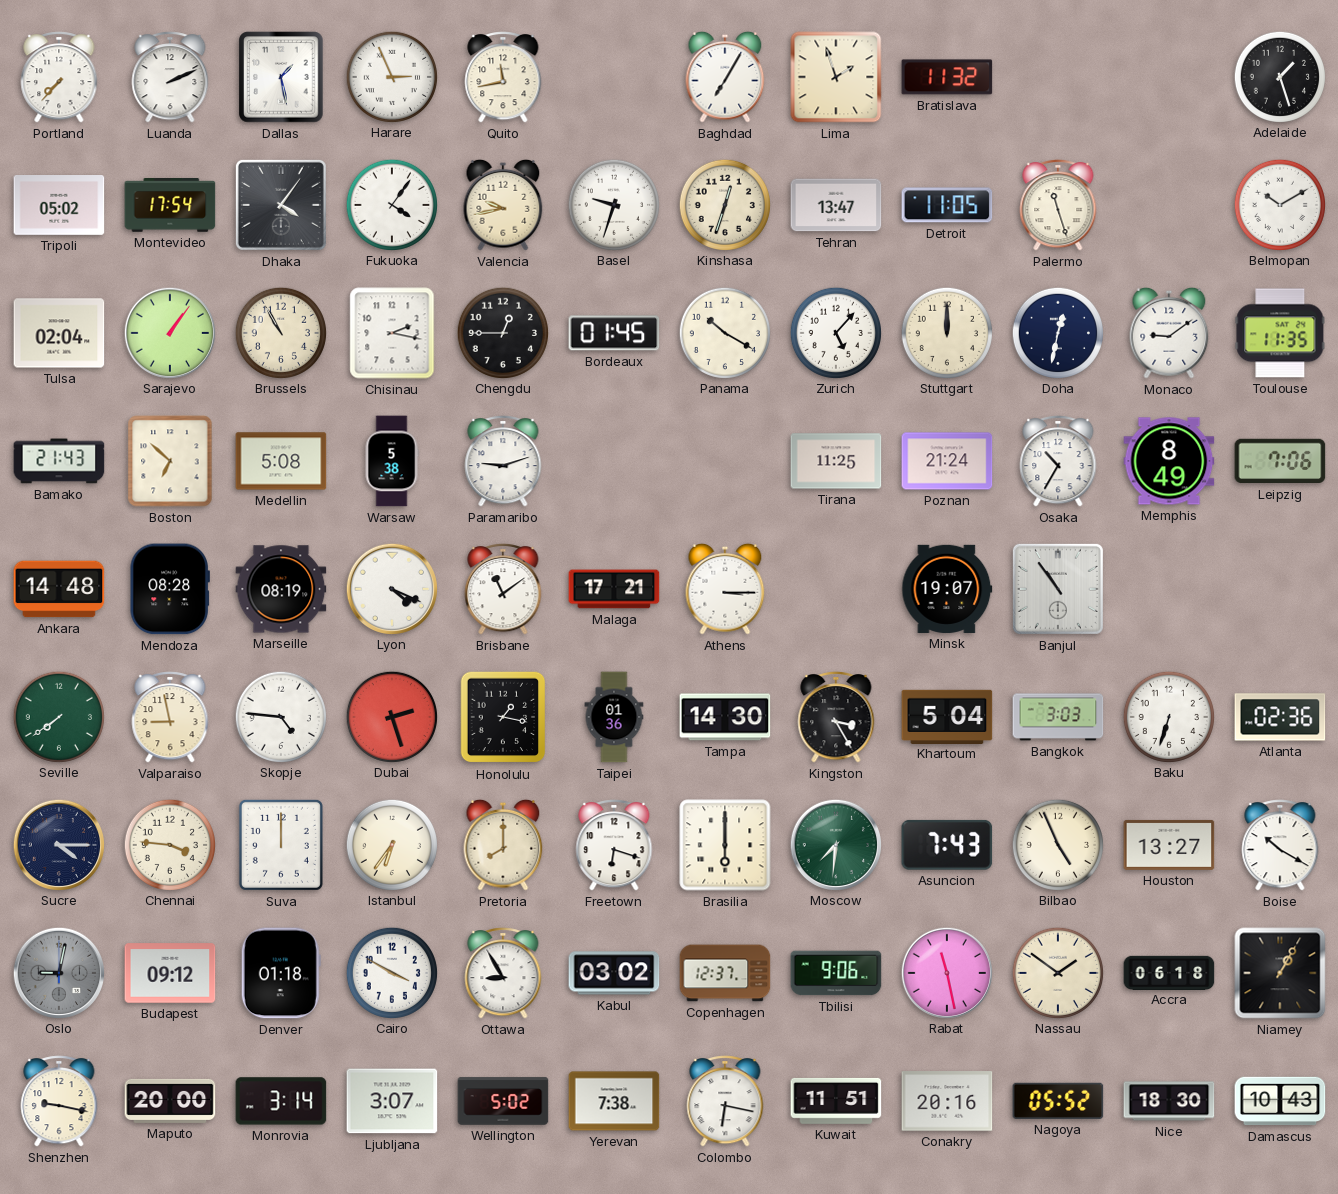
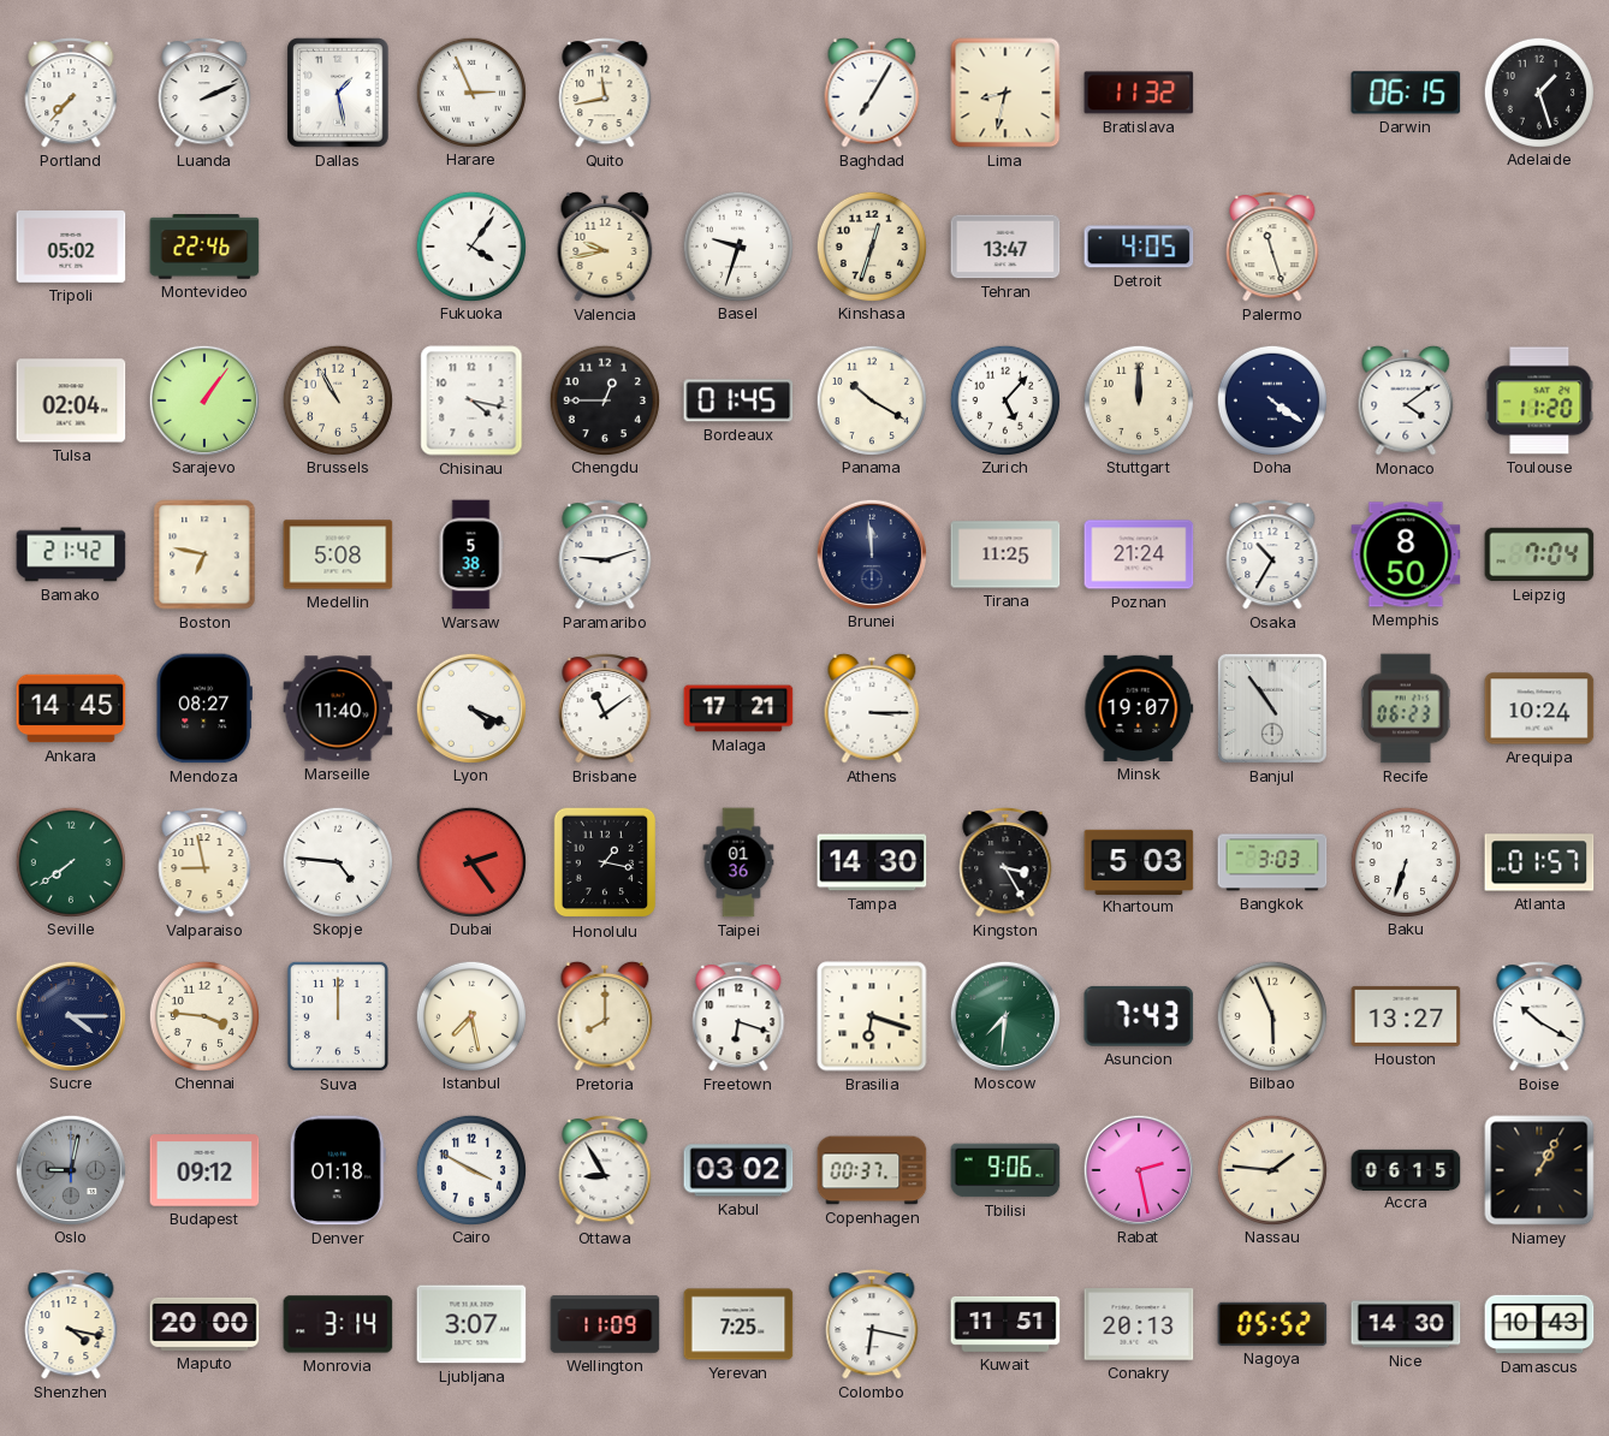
Lima: 1:57 -> 8:32 (1005, 93)
Darwin: none -> 06:15 (1406, 93)
Montevideo: 17:54 -> 22:46 (204, 247)
Dhaka: 4:06 -> none (281, 205)
Detroit: 11:05 -> 4:05 (1139, 247)
Belmopan: 10:10 -> none (1279, 204)
Chisinau: 2:17 -> 4:17 (471, 400)
Doha: 12:32 -> 4:21 (1271, 399)
Monaco: 9:09 -> 4:09 (1406, 400)
Toulouse: 11:35 -> 11:20 (1539, 400)
Bamako: 21:43 -> 21:42 (71, 554)
Boston: 6:52 -> 6:47 (204, 554)
Brunei: none -> 11:59 (871, 553)
Memphis: 8:49 -> 8:50 (1406, 554)
Leipzig: 7:06 -> 7:04 (1539, 554)
Ankara: 14:48 -> 14:45 (71, 708)
Mendoza: 08:28 -> 08:27 (204, 708)
Marseille: 08:19 -> 11:40 (338, 708)
Recife: none -> 06:23 (1406, 708)
Arequipa: none -> 10:24 (1539, 708)
Dubai: 2:27 -> 2:24 (470, 861)
Khartoum: 5:04 -> 5:03 (1139, 861)
Atlanta: 02:36 -> 01:57 (1539, 862)
Istanbul: 6:36 -> 7:28 (470, 1015)
Brasilia: 6:00 -> 6:18 (872, 1016)
Bilbao: 4:56 -> 5:56 (1271, 1015)
Copenhagen: 12:37 -> 00:37 (872, 1170)
Rabat: 11:28 -> 2:28 (1138, 1169)
Nassau: 1:51 -> 1:46 (1271, 1169)
Accra: 06:18 -> 06:15 (1406, 1169)
Shenzhen: 9:17 -> 4:17 (71, 1324)
Wellington: 5:02 -> 11:09 (605, 1324)
Yerevan: 7:38 -> 7:25 (738, 1324)
Conakry: 20:16 -> 20:13 (1139, 1324)
Nice: 18:30 -> 14:30 (1406, 1324)
